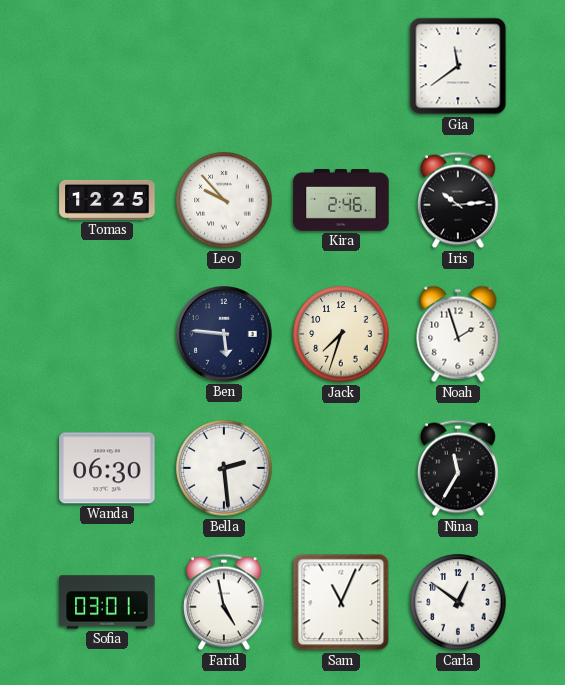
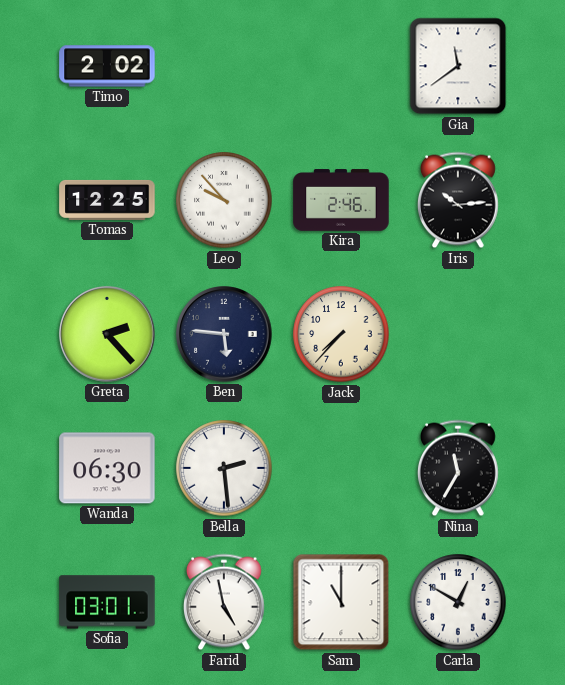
Timo: none -> 2:02 (107, 66)
Greta: none -> 2:23 (107, 334)
Jack: 7:33 -> 7:37 (341, 334)
Noah: 1:57 -> none (458, 334)
Sam: 11:04 -> 11:00 (341, 602)
Carla: 12:51 -> 12:50 (458, 602)
